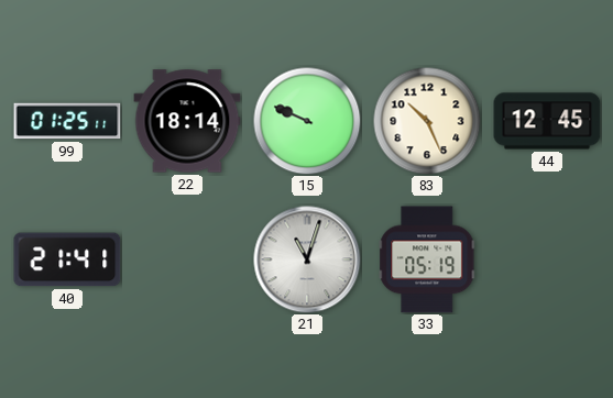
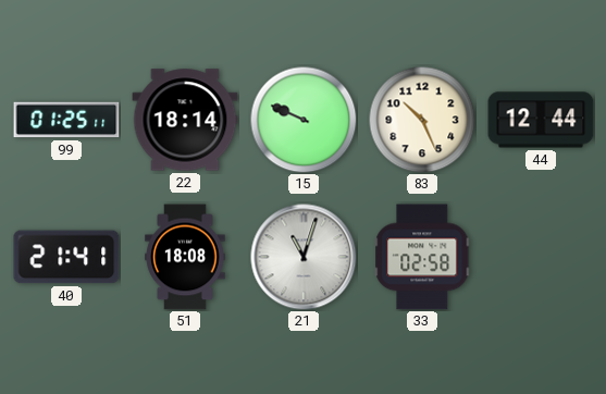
44: 12:45 -> 12:44 (541, 120)
51: none -> 18:08 (185, 257)
33: 05:19 -> 02:58 (422, 257)
